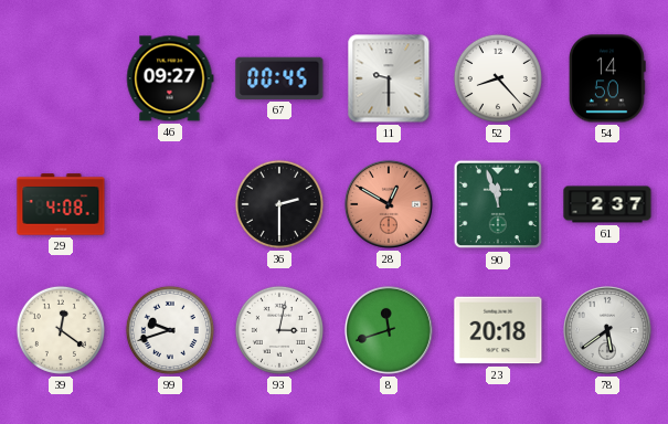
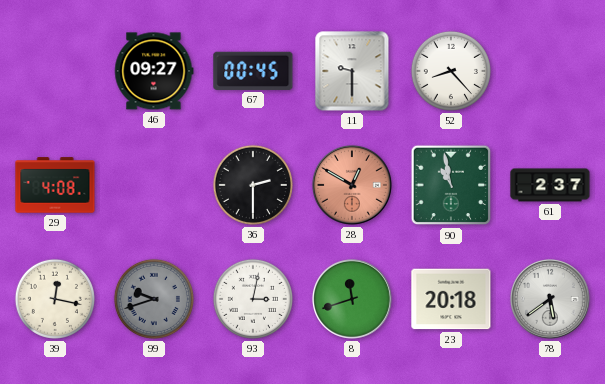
54: 14:50 -> none (607, 78)
90: 11:57 -> 10:58 (451, 185)
39: 12:21 -> 12:17 (55, 299)
99 dial: white -> grey (154, 299)
